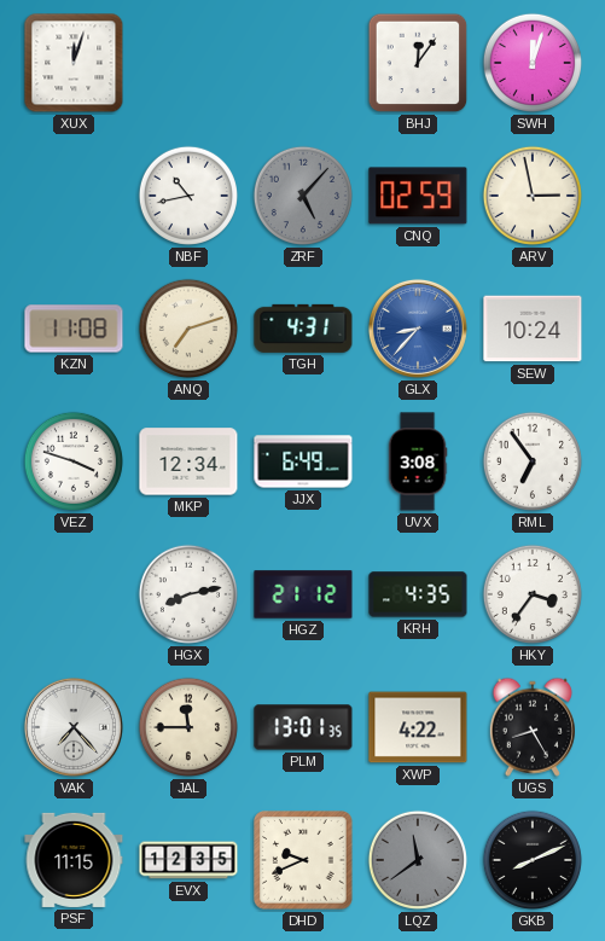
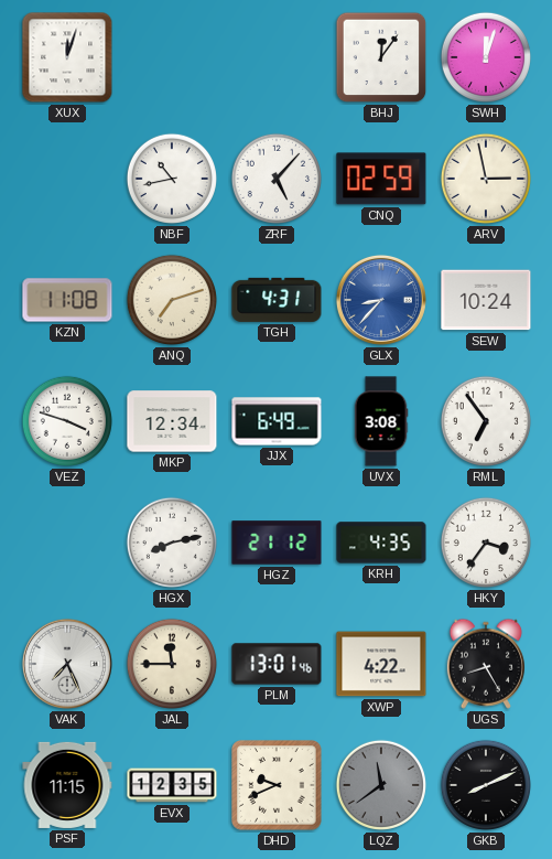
ZRF dial: grey -> white (277, 179)
VAK: 7:23 -> 7:26 (67, 664)
PLM: 13:01:35 -> 13:01:46 (277, 664)
